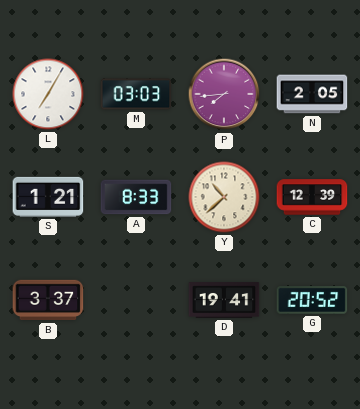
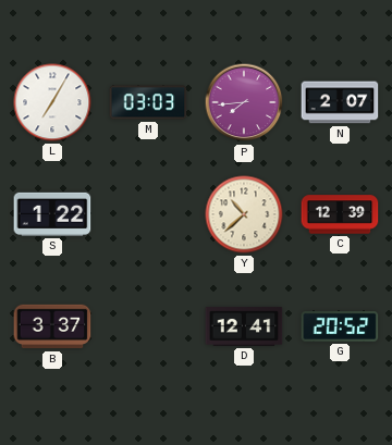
N: 2:05 -> 2:07 (340, 102)
S: 1:21 -> 1:22 (52, 214)
A: 8:33 -> none (136, 197)
D: 19:41 -> 12:41 (244, 326)
